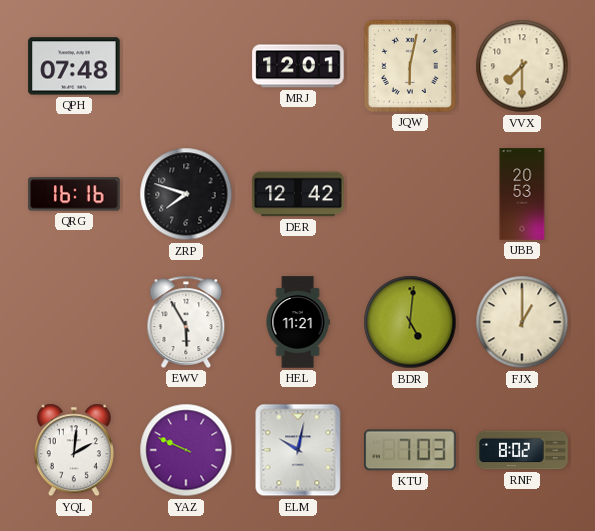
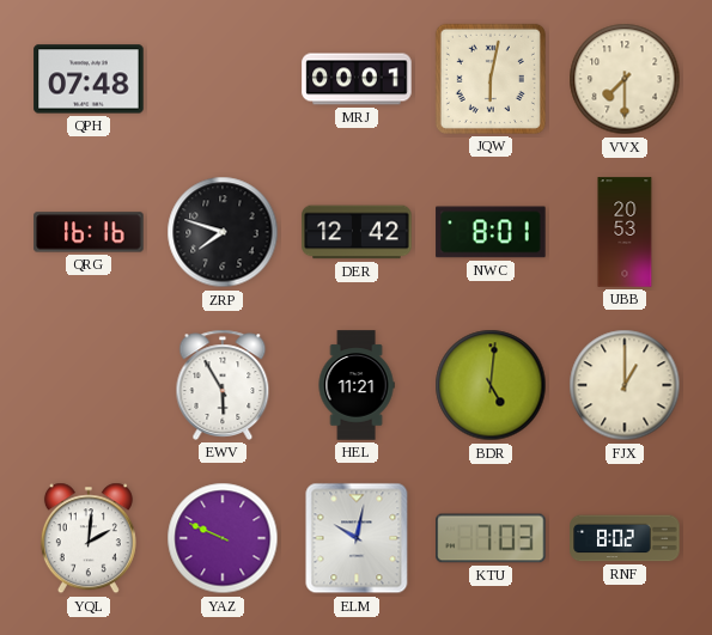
MRJ: 12:01 -> 00:01 (357, 79)
NWC: none -> 8:01 (491, 232)
